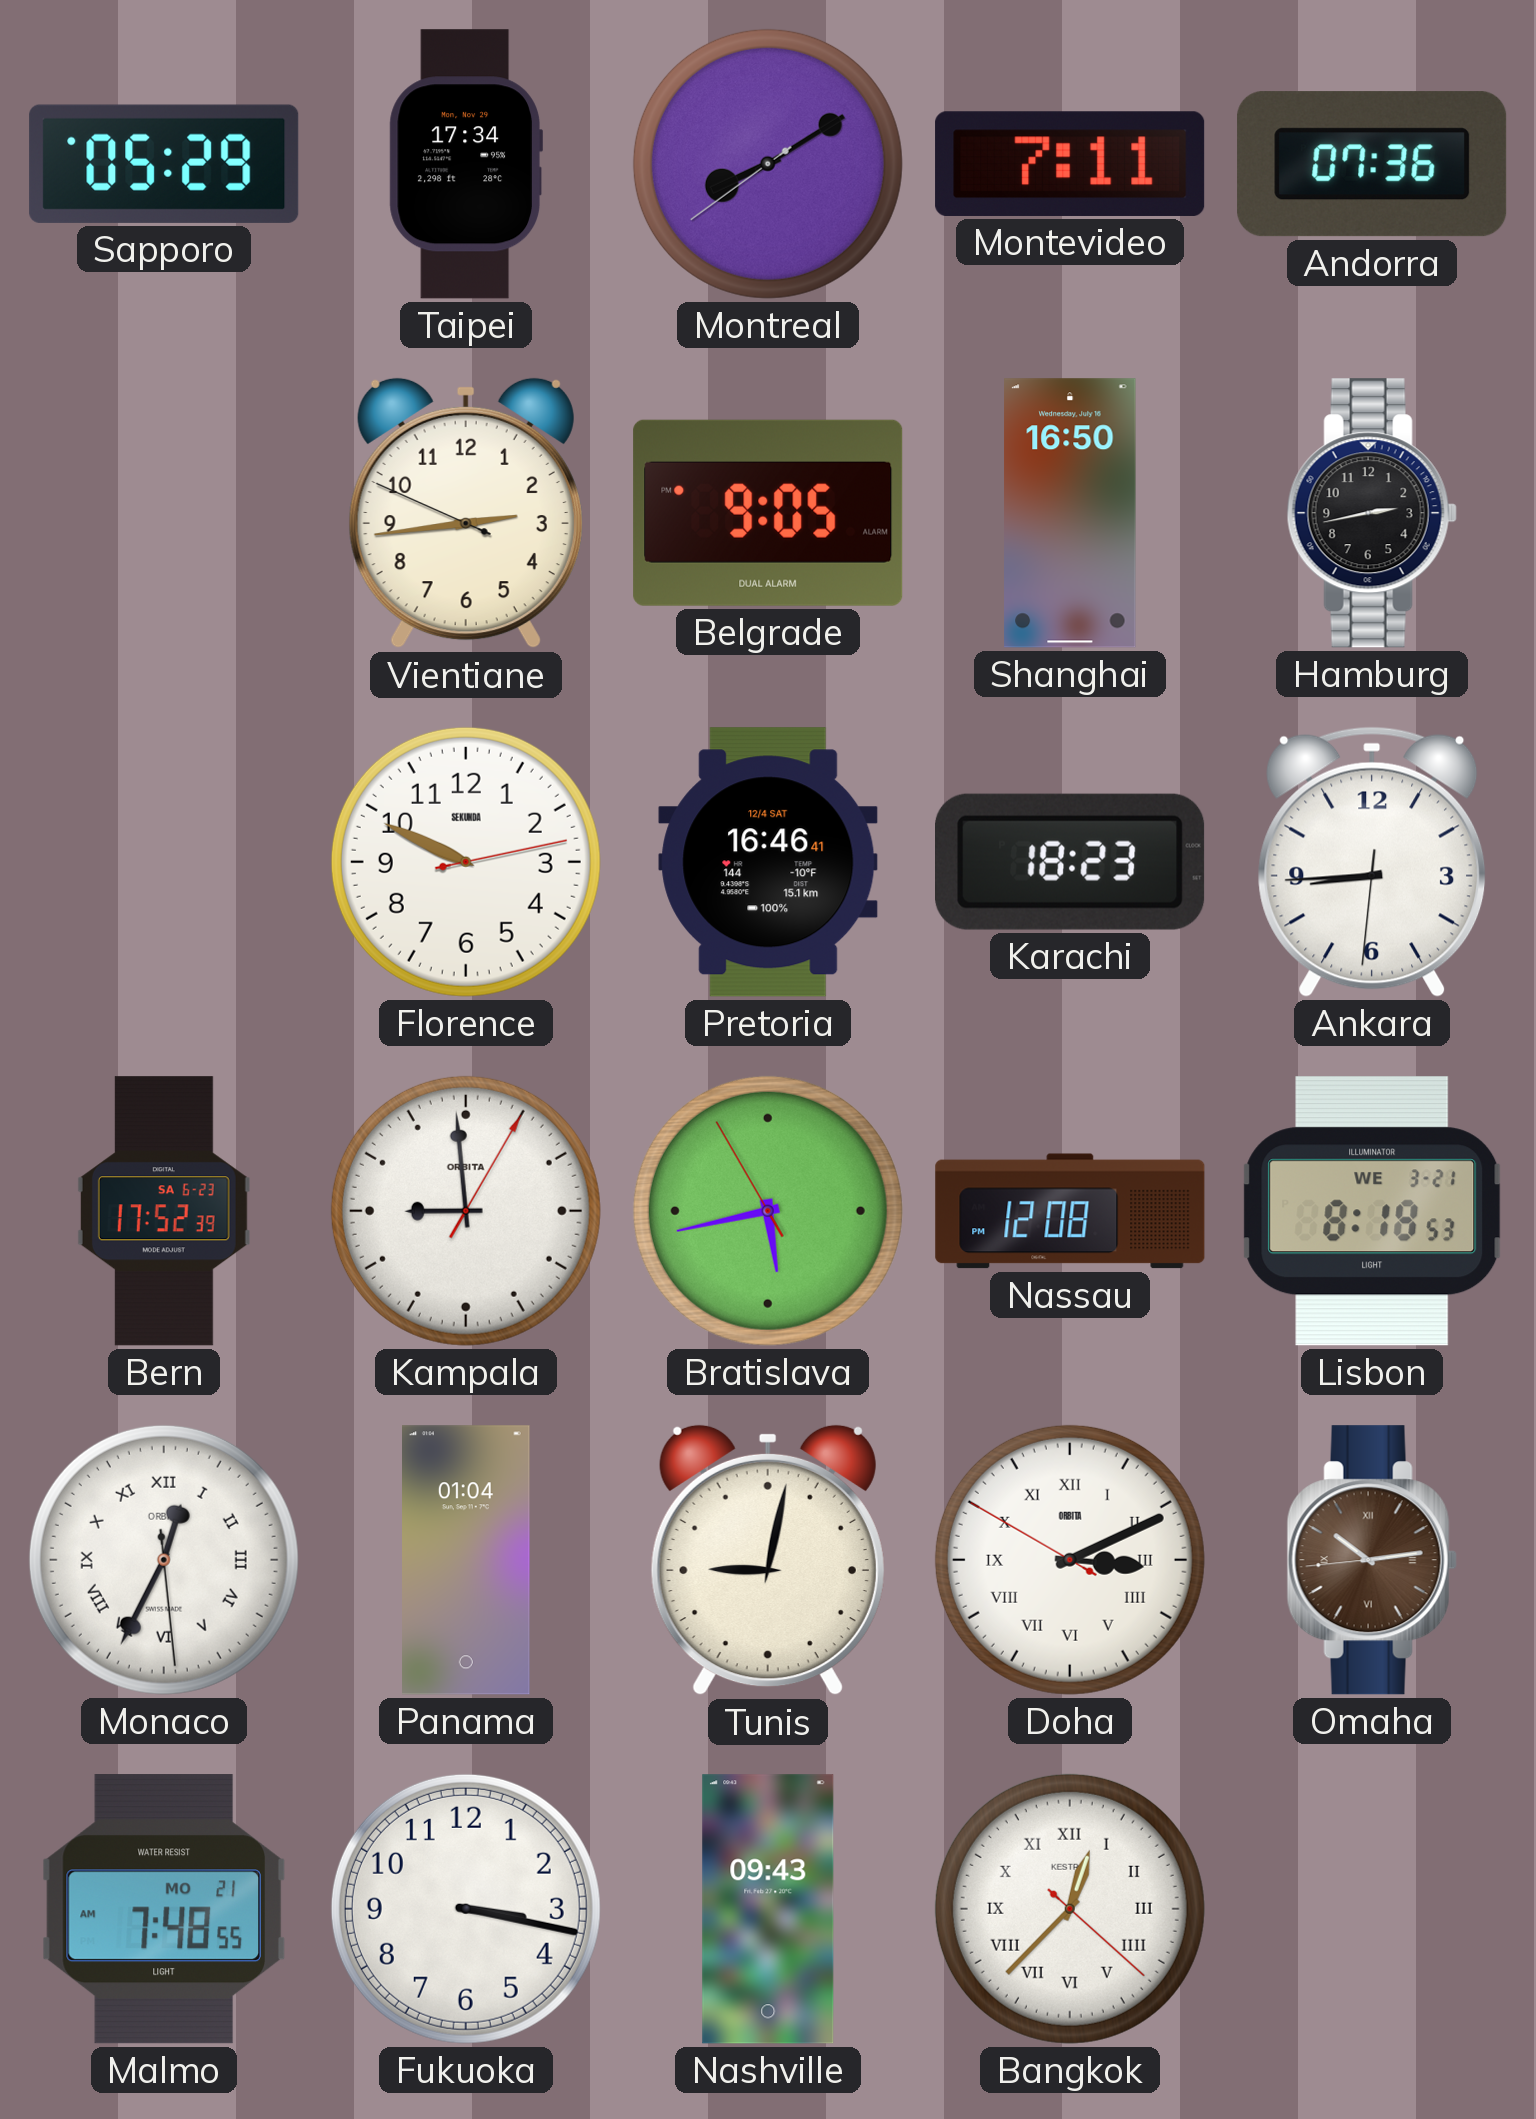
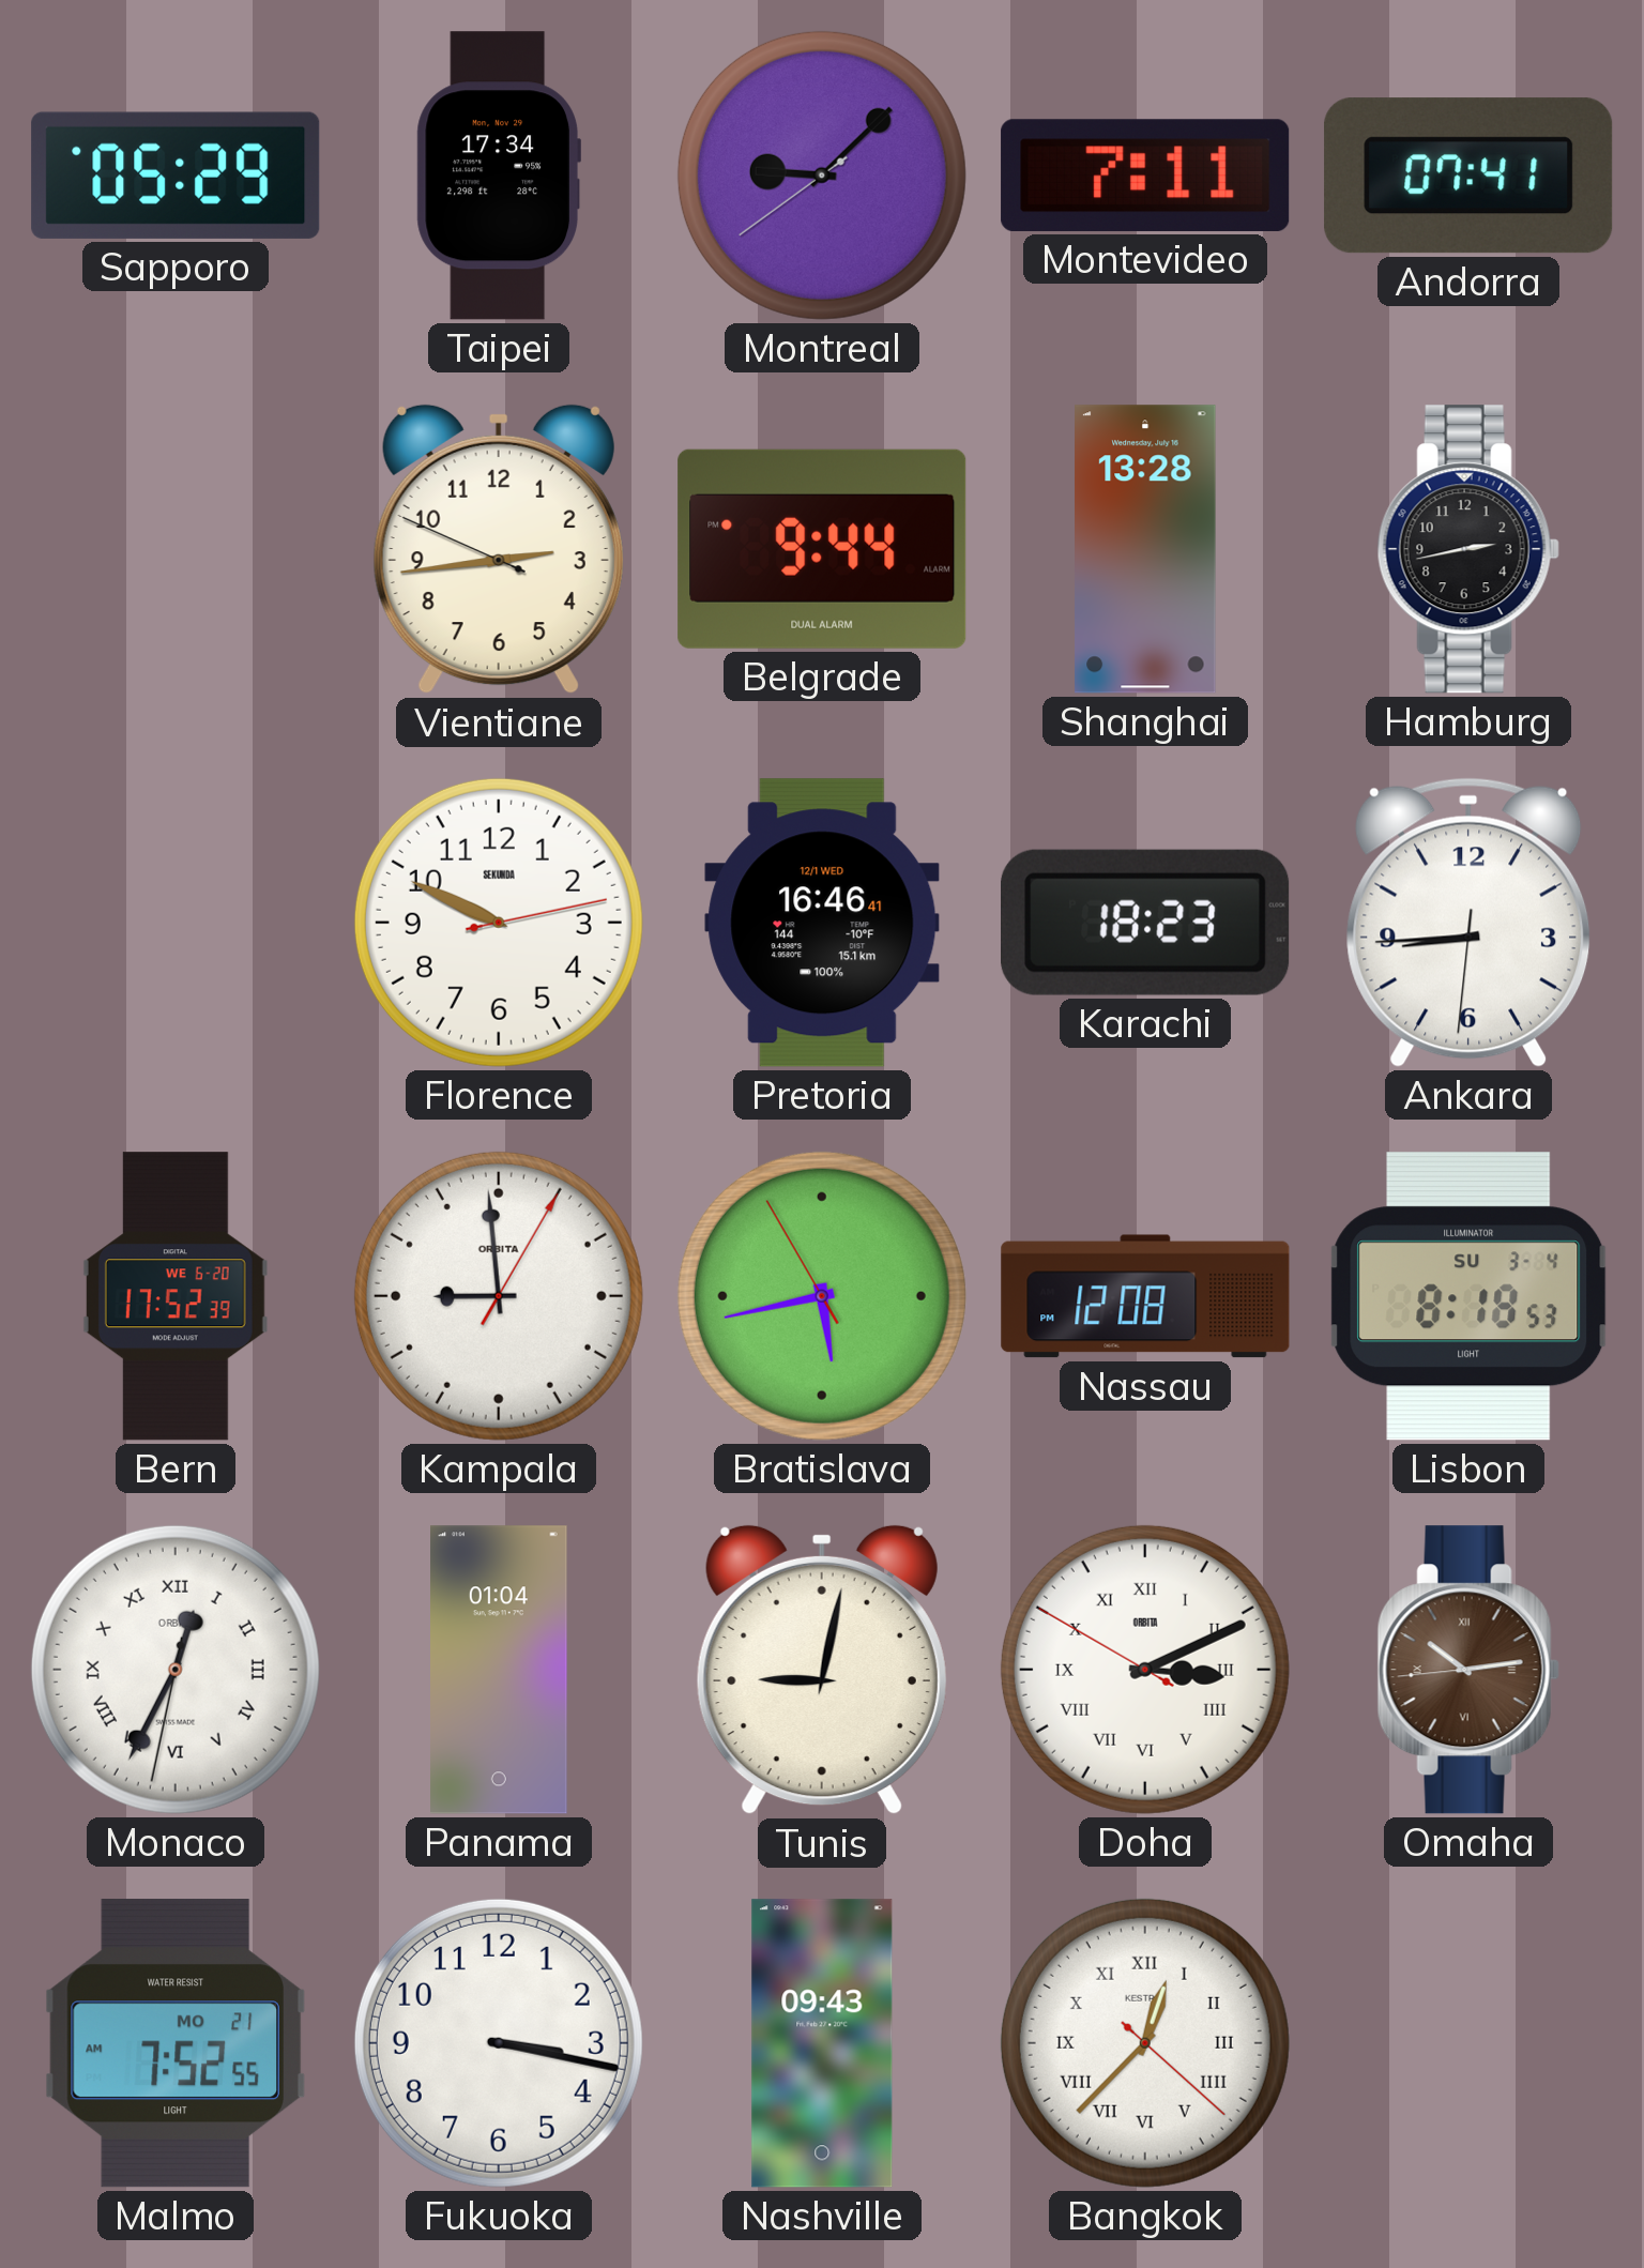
Montreal: 8:09 -> 9:07 (822, 176)
Andorra: 07:36 -> 07:41 (1468, 176)
Belgrade: 9:05 -> 9:44 (822, 549)
Shanghai: 16:50 -> 13:28 (1145, 549)
Pretoria date: 12/4 SAT -> 12/1 WED (822, 923)
Bern date: SA 6-23 -> WE 6-20 (176, 1296)
Lisbon date: WE 3-21 -> SU 3-4 (1468, 1296)
Monaco: 12:34:29 -> 12:34:32 (176, 1670)
Malmo: 7:48 -> 7:52 (176, 2043)
